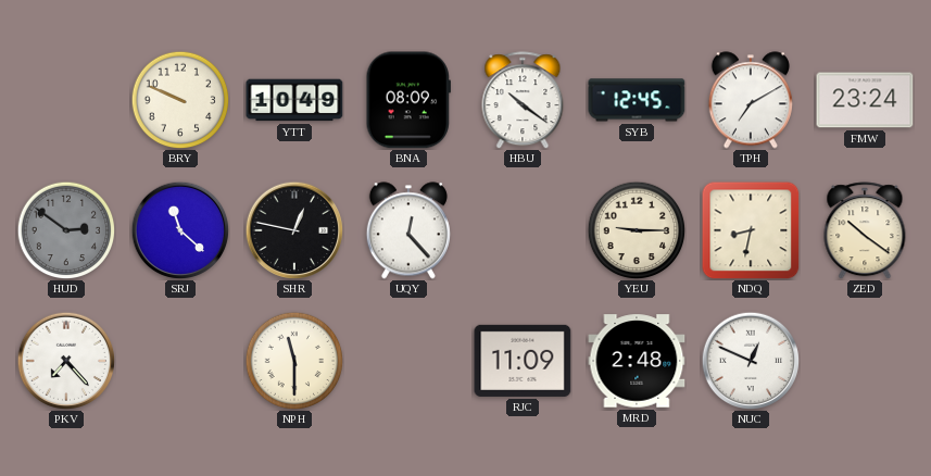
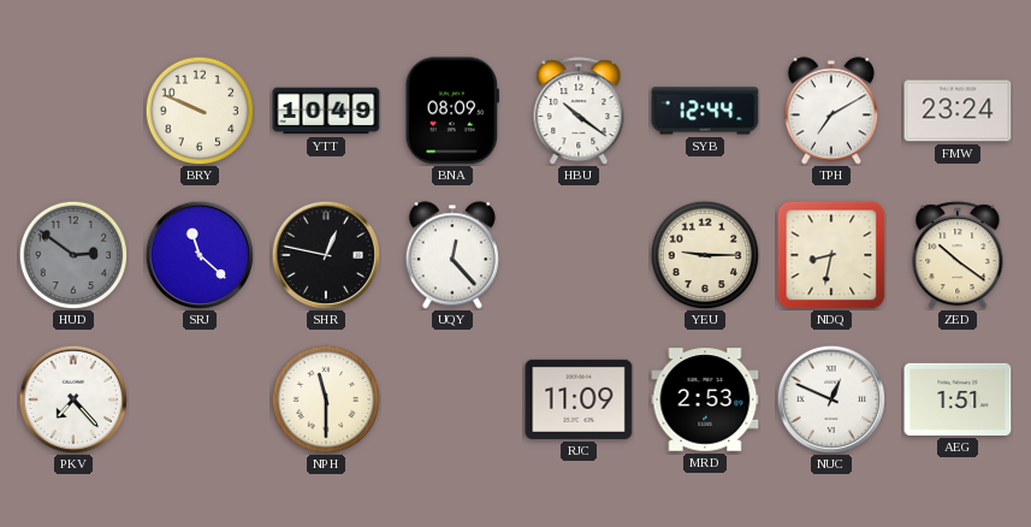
SYB: 12:45 -> 12:44 (705, 111)
MRD: 2:48 -> 2:53 (705, 399)
AEG: none -> 1:51 (958, 399)
